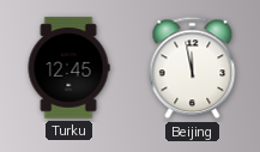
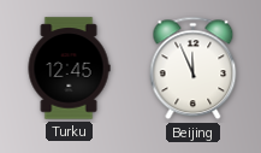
Beijing: 11:58 -> 11:56 (194, 69)
